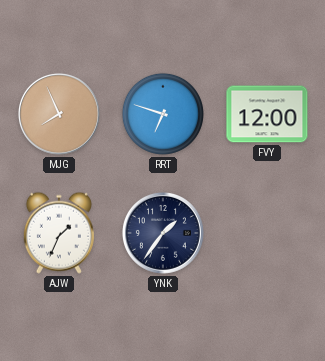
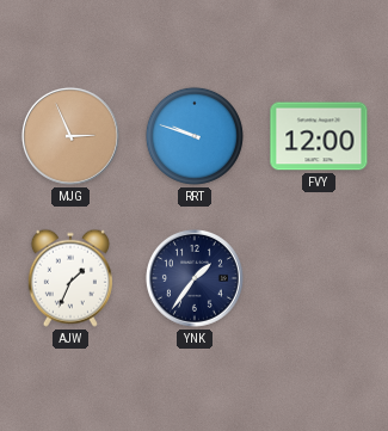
MJG: 7:56 -> 2:56 (70, 136)
RRT: 6:48 -> 9:48 (195, 136)
